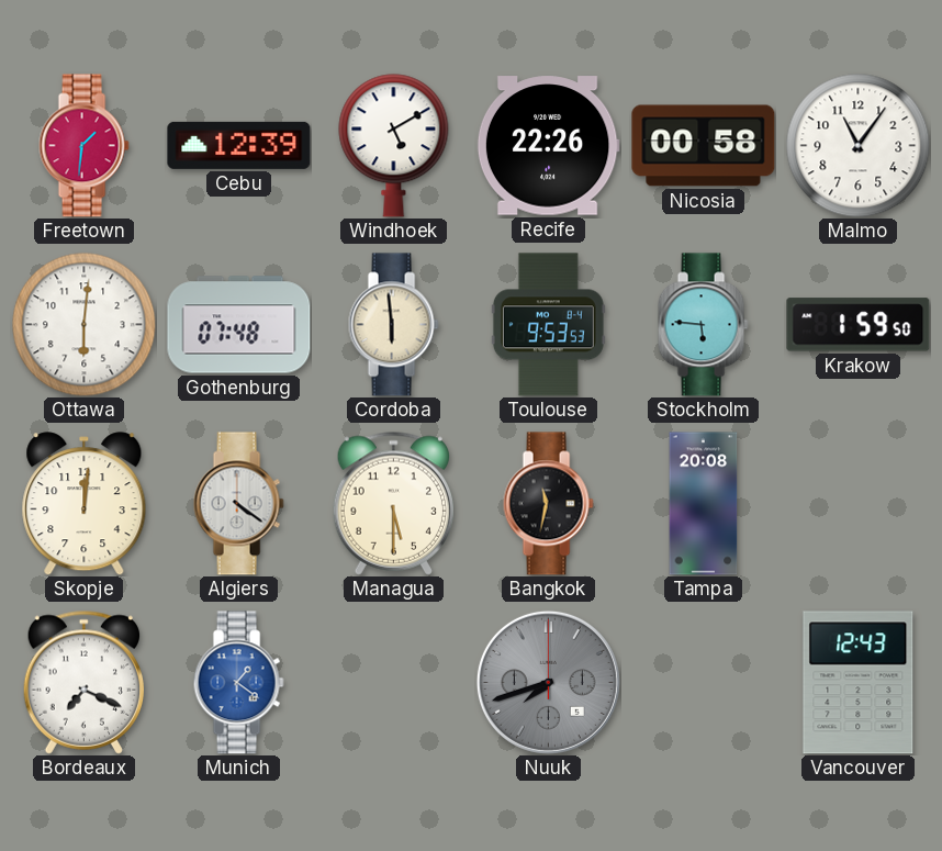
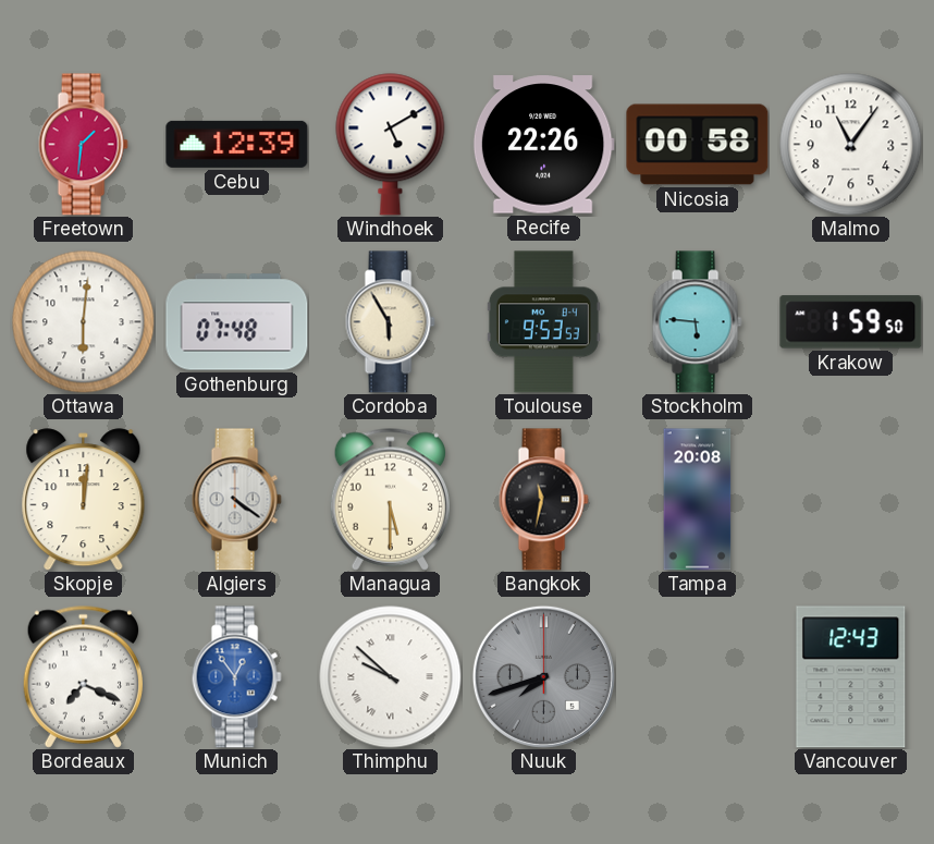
Cordoba: 5:59 -> 5:55 (390, 322)
Munich: 1:21 -> 12:54 (236, 677)
Thimphu: none -> 9:52 (391, 677)
